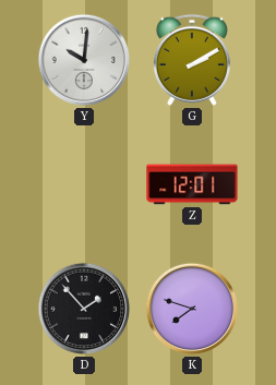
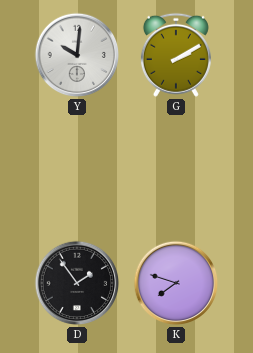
Z: 12:01 -> none (192, 184)
D: 1:53 -> 1:54 (77, 283)
